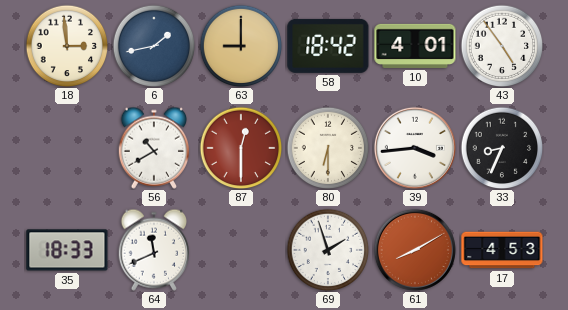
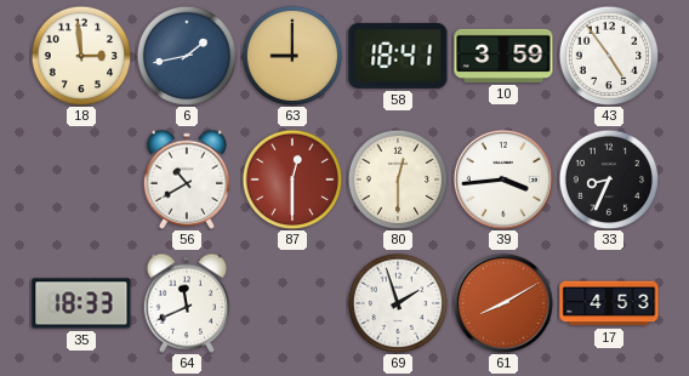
58: 18:42 -> 18:41 (398, 56)
10: 4:01 -> 3:59 (503, 56)
80: 6:30 -> 12:30 (398, 180)
